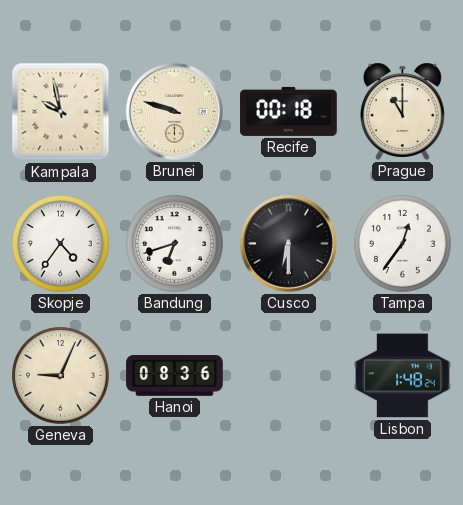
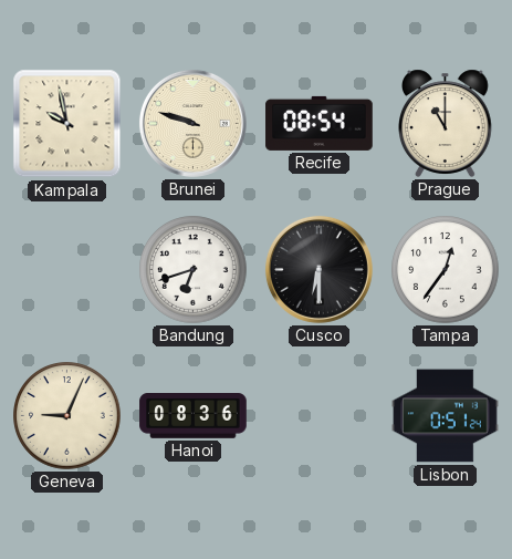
Recife: 00:18 -> 08:54 (320, 123)
Skopje: 4:36 -> none (61, 244)
Lisbon: 1:48 -> 0:51 (446, 416)
